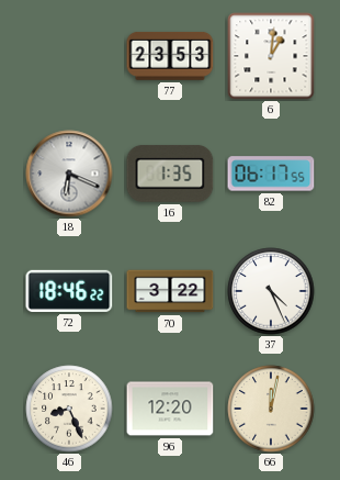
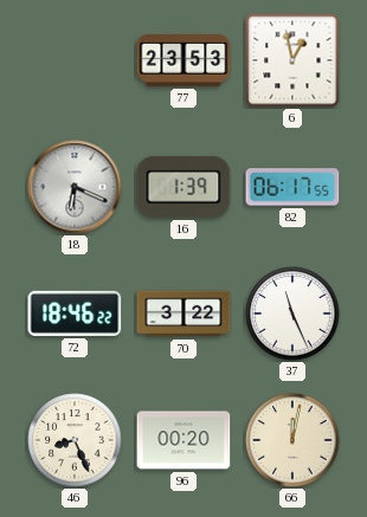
6: 1:01 -> 12:58 (292, 60)
16: 1:35 -> 1:39 (183, 187)
37: 4:26 -> 11:26 (292, 314)
96: 12:20 -> 00:20 (183, 440)
